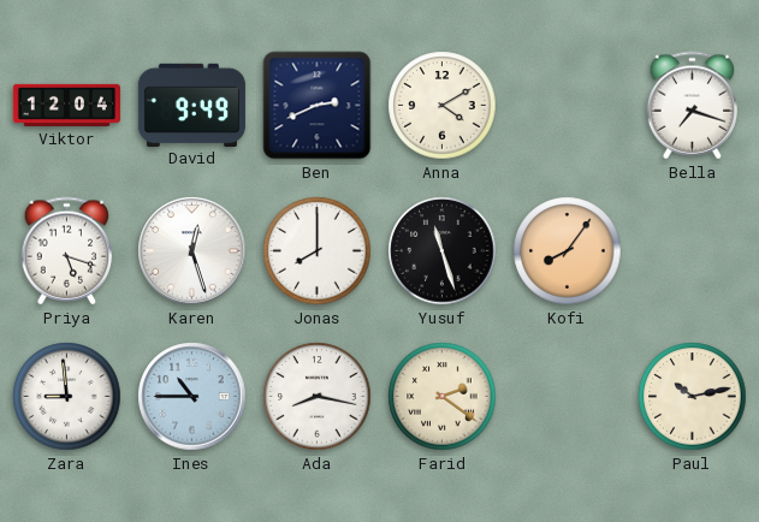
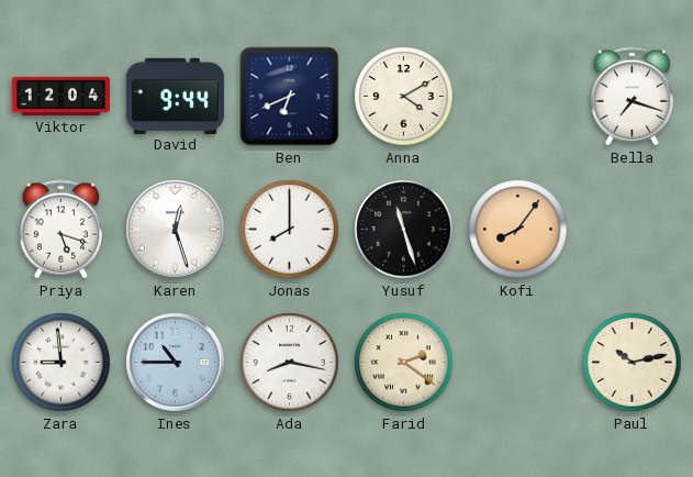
David: 9:49 -> 9:44 (175, 96)
Ben: 2:41 -> 6:41 (290, 97)
